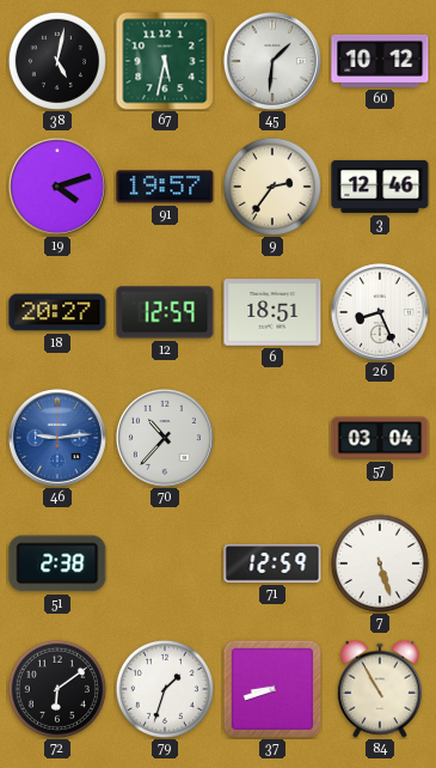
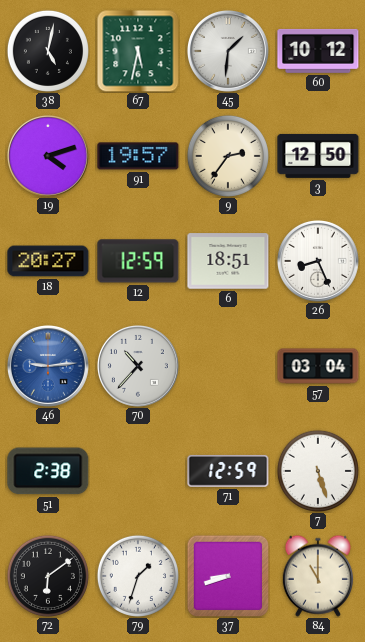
3: 12:46 -> 12:50 (318, 156)
84: 10:55 -> 11:00 (318, 576)
